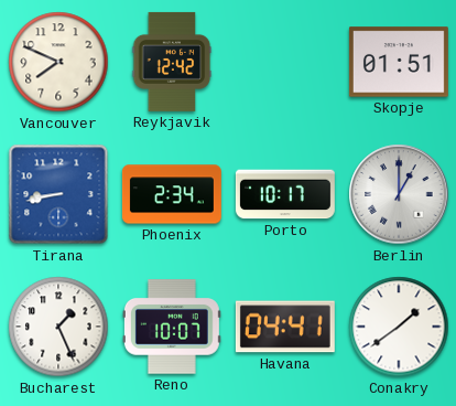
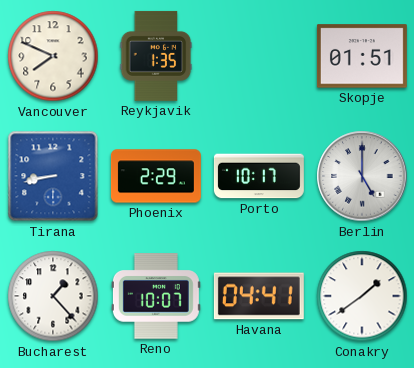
Reykjavik: 12:42 -> 1:35 (156, 56)
Phoenix: 2:34 -> 2:29 (156, 176)
Berlin: 1:00 -> 5:00 (362, 176)
Bucharest: 1:26 -> 1:23 (53, 296)
